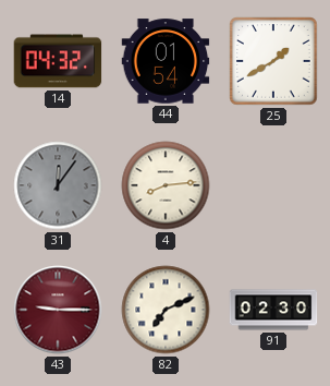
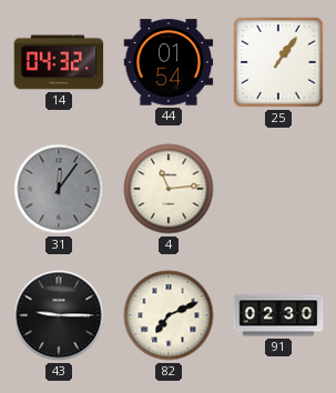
25: 1:40 -> 1:06 (278, 62)
4: 8:14 -> 11:14 (169, 189)
43 dial: burgundy -> black (59, 315)
